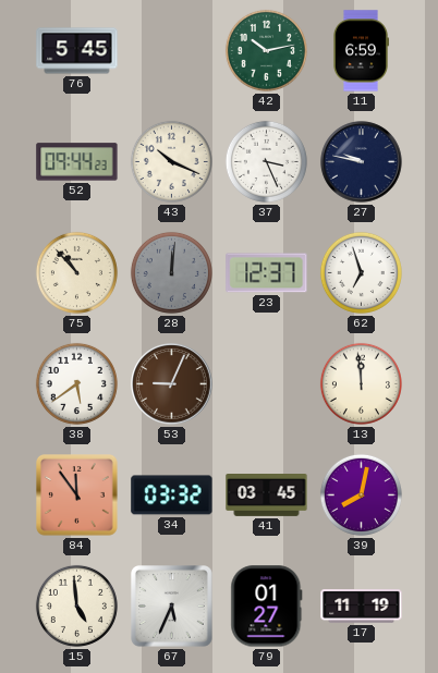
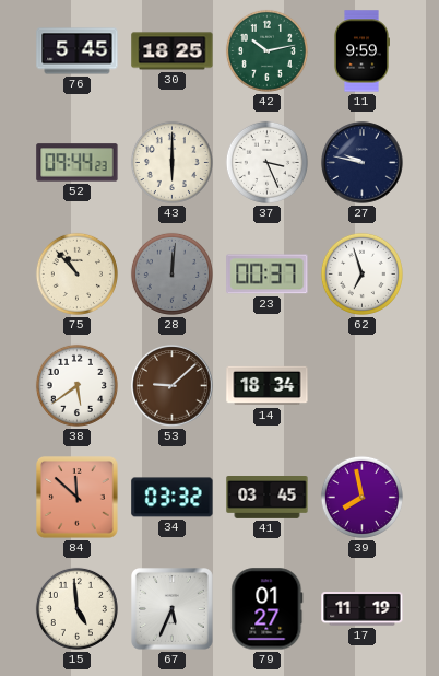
30: none -> 18:25 (173, 51)
11: 6:59 -> 9:59 (360, 51)
43: 10:19 -> 6:00 (171, 162)
23: 12:37 -> 00:37 (268, 275)
53: 9:04 -> 9:08 (173, 386)
14: none -> 18:34 (268, 386)
13: 11:59 -> none (361, 383)
84: 11:54 -> 11:52 (78, 498)
39: 8:02 -> 7:58 (361, 497)
